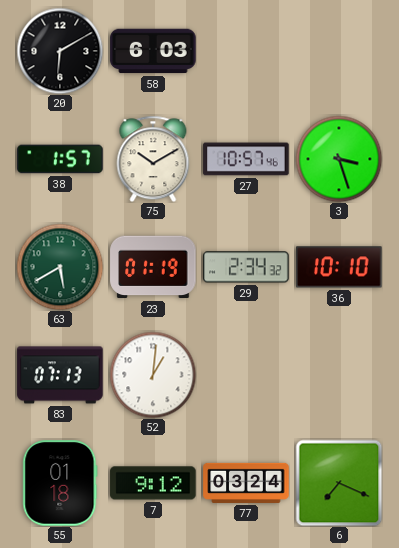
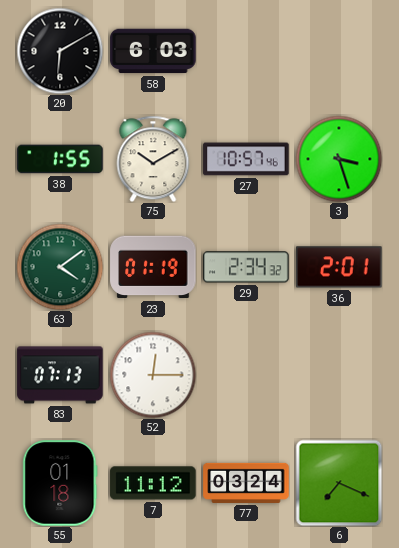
38: 1:57 -> 1:55 (60, 159)
63: 5:40 -> 4:09 (60, 267)
36: 10:10 -> 2:01 (339, 267)
52: 1:01 -> 12:15 (153, 375)
7: 9:12 -> 11:12 (153, 483)
